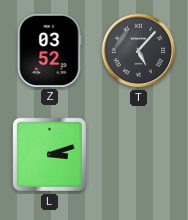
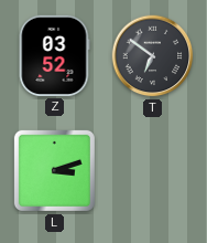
T: 5:07 -> 6:51 (153, 56)
